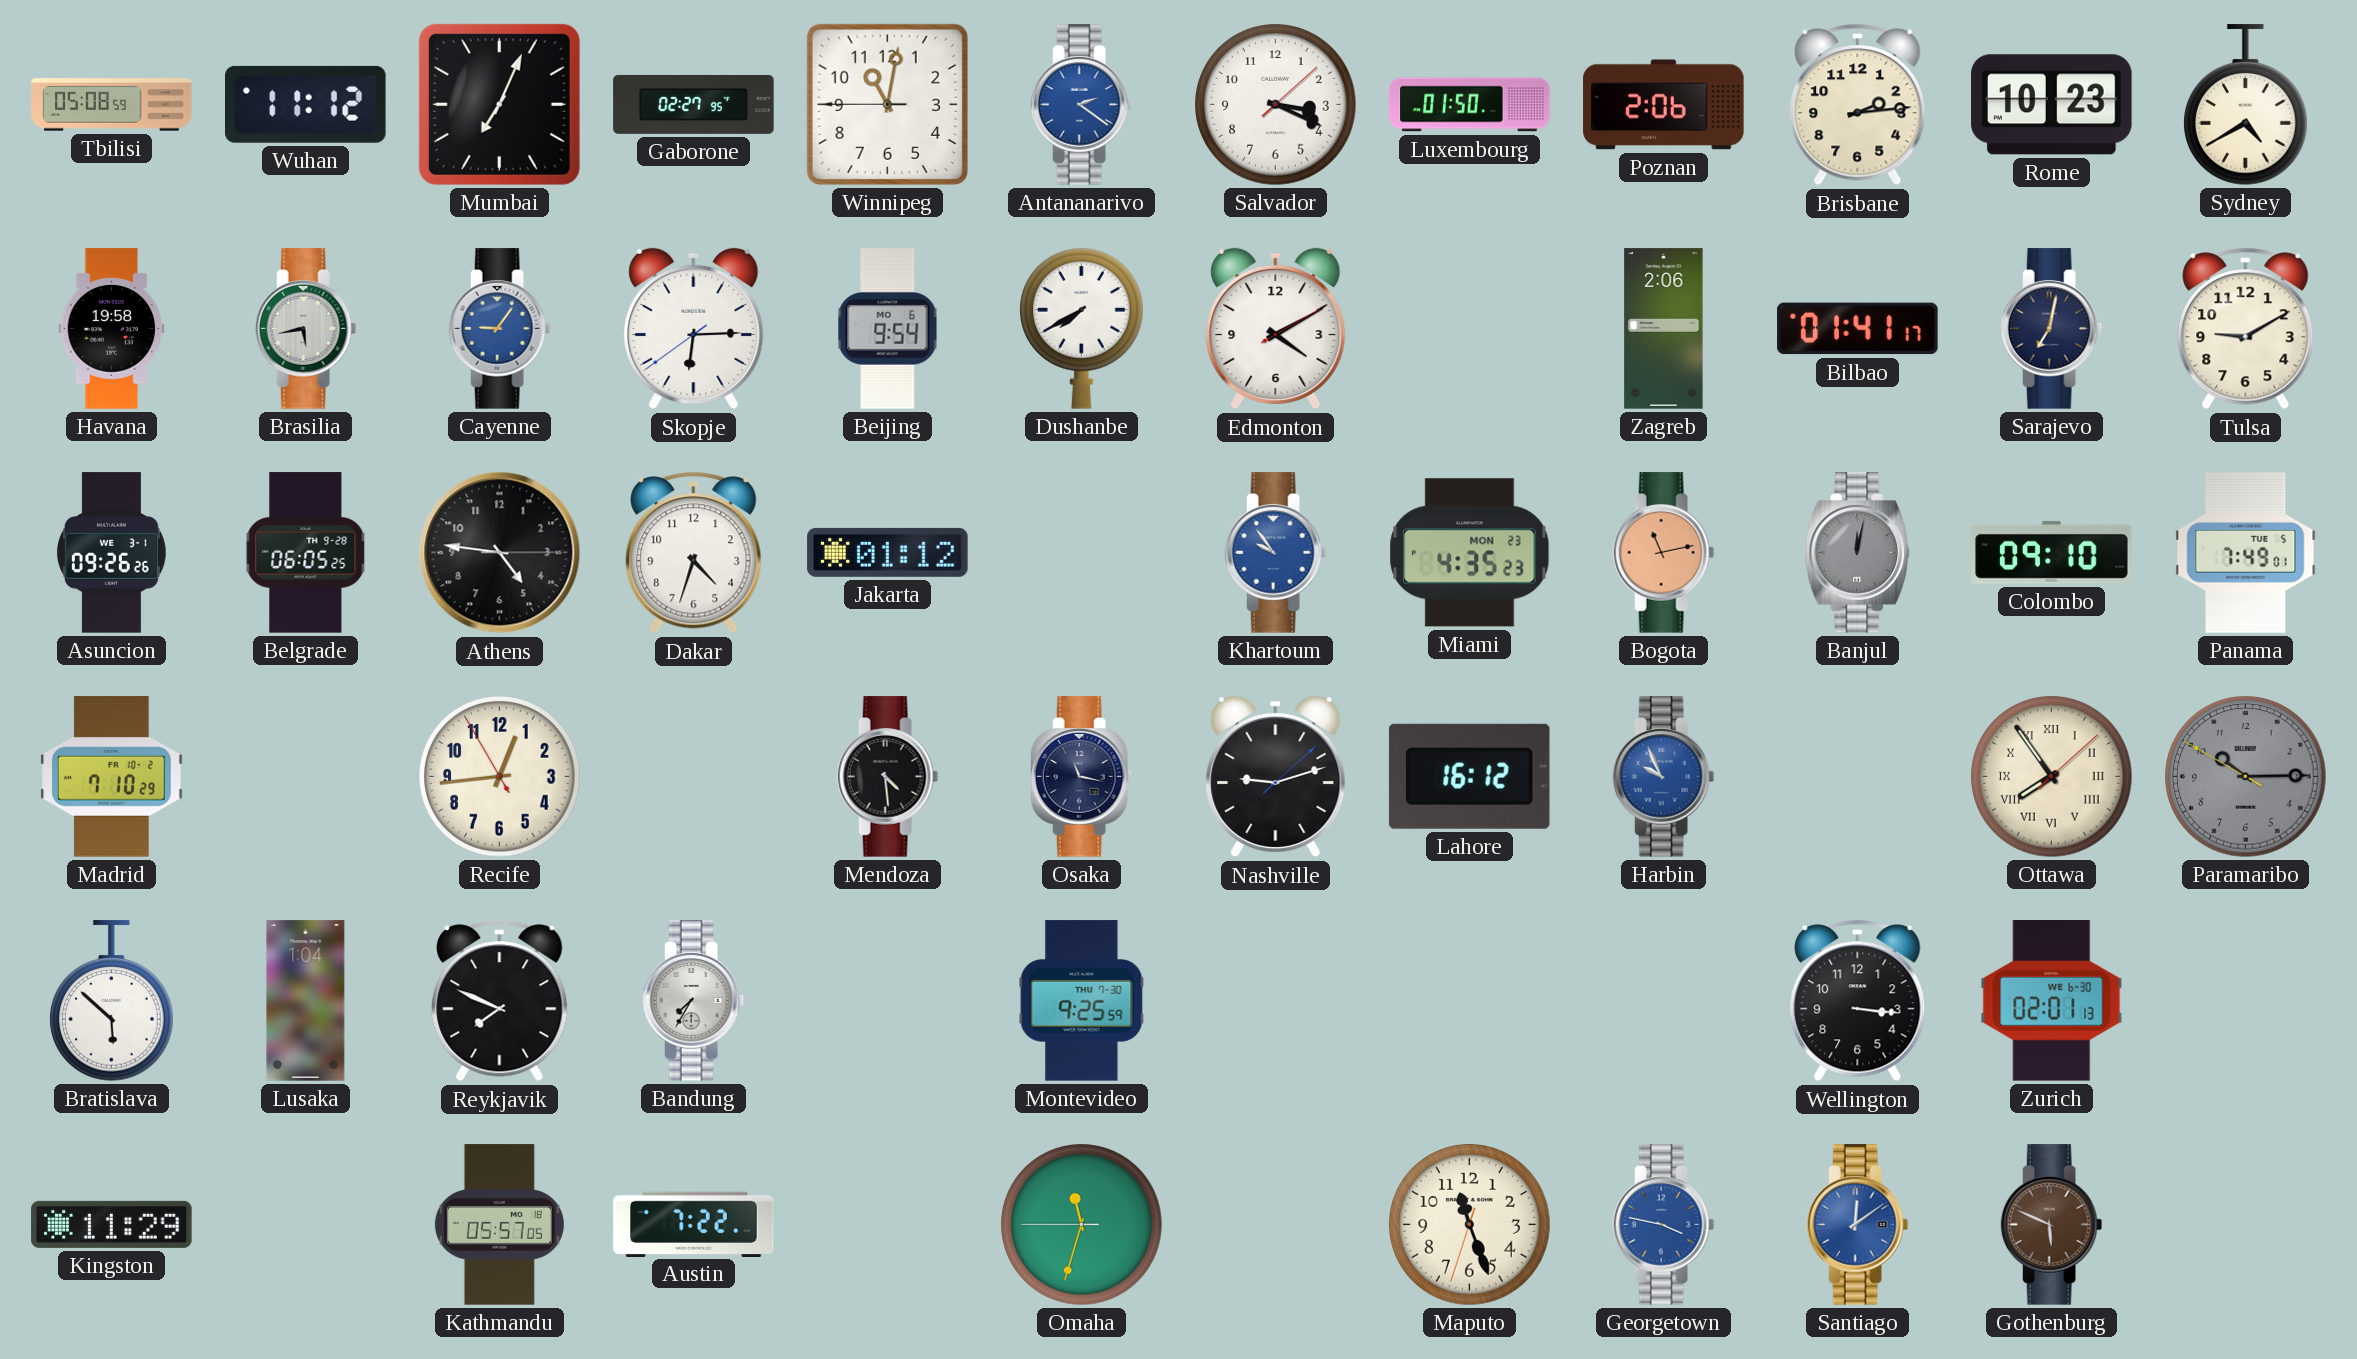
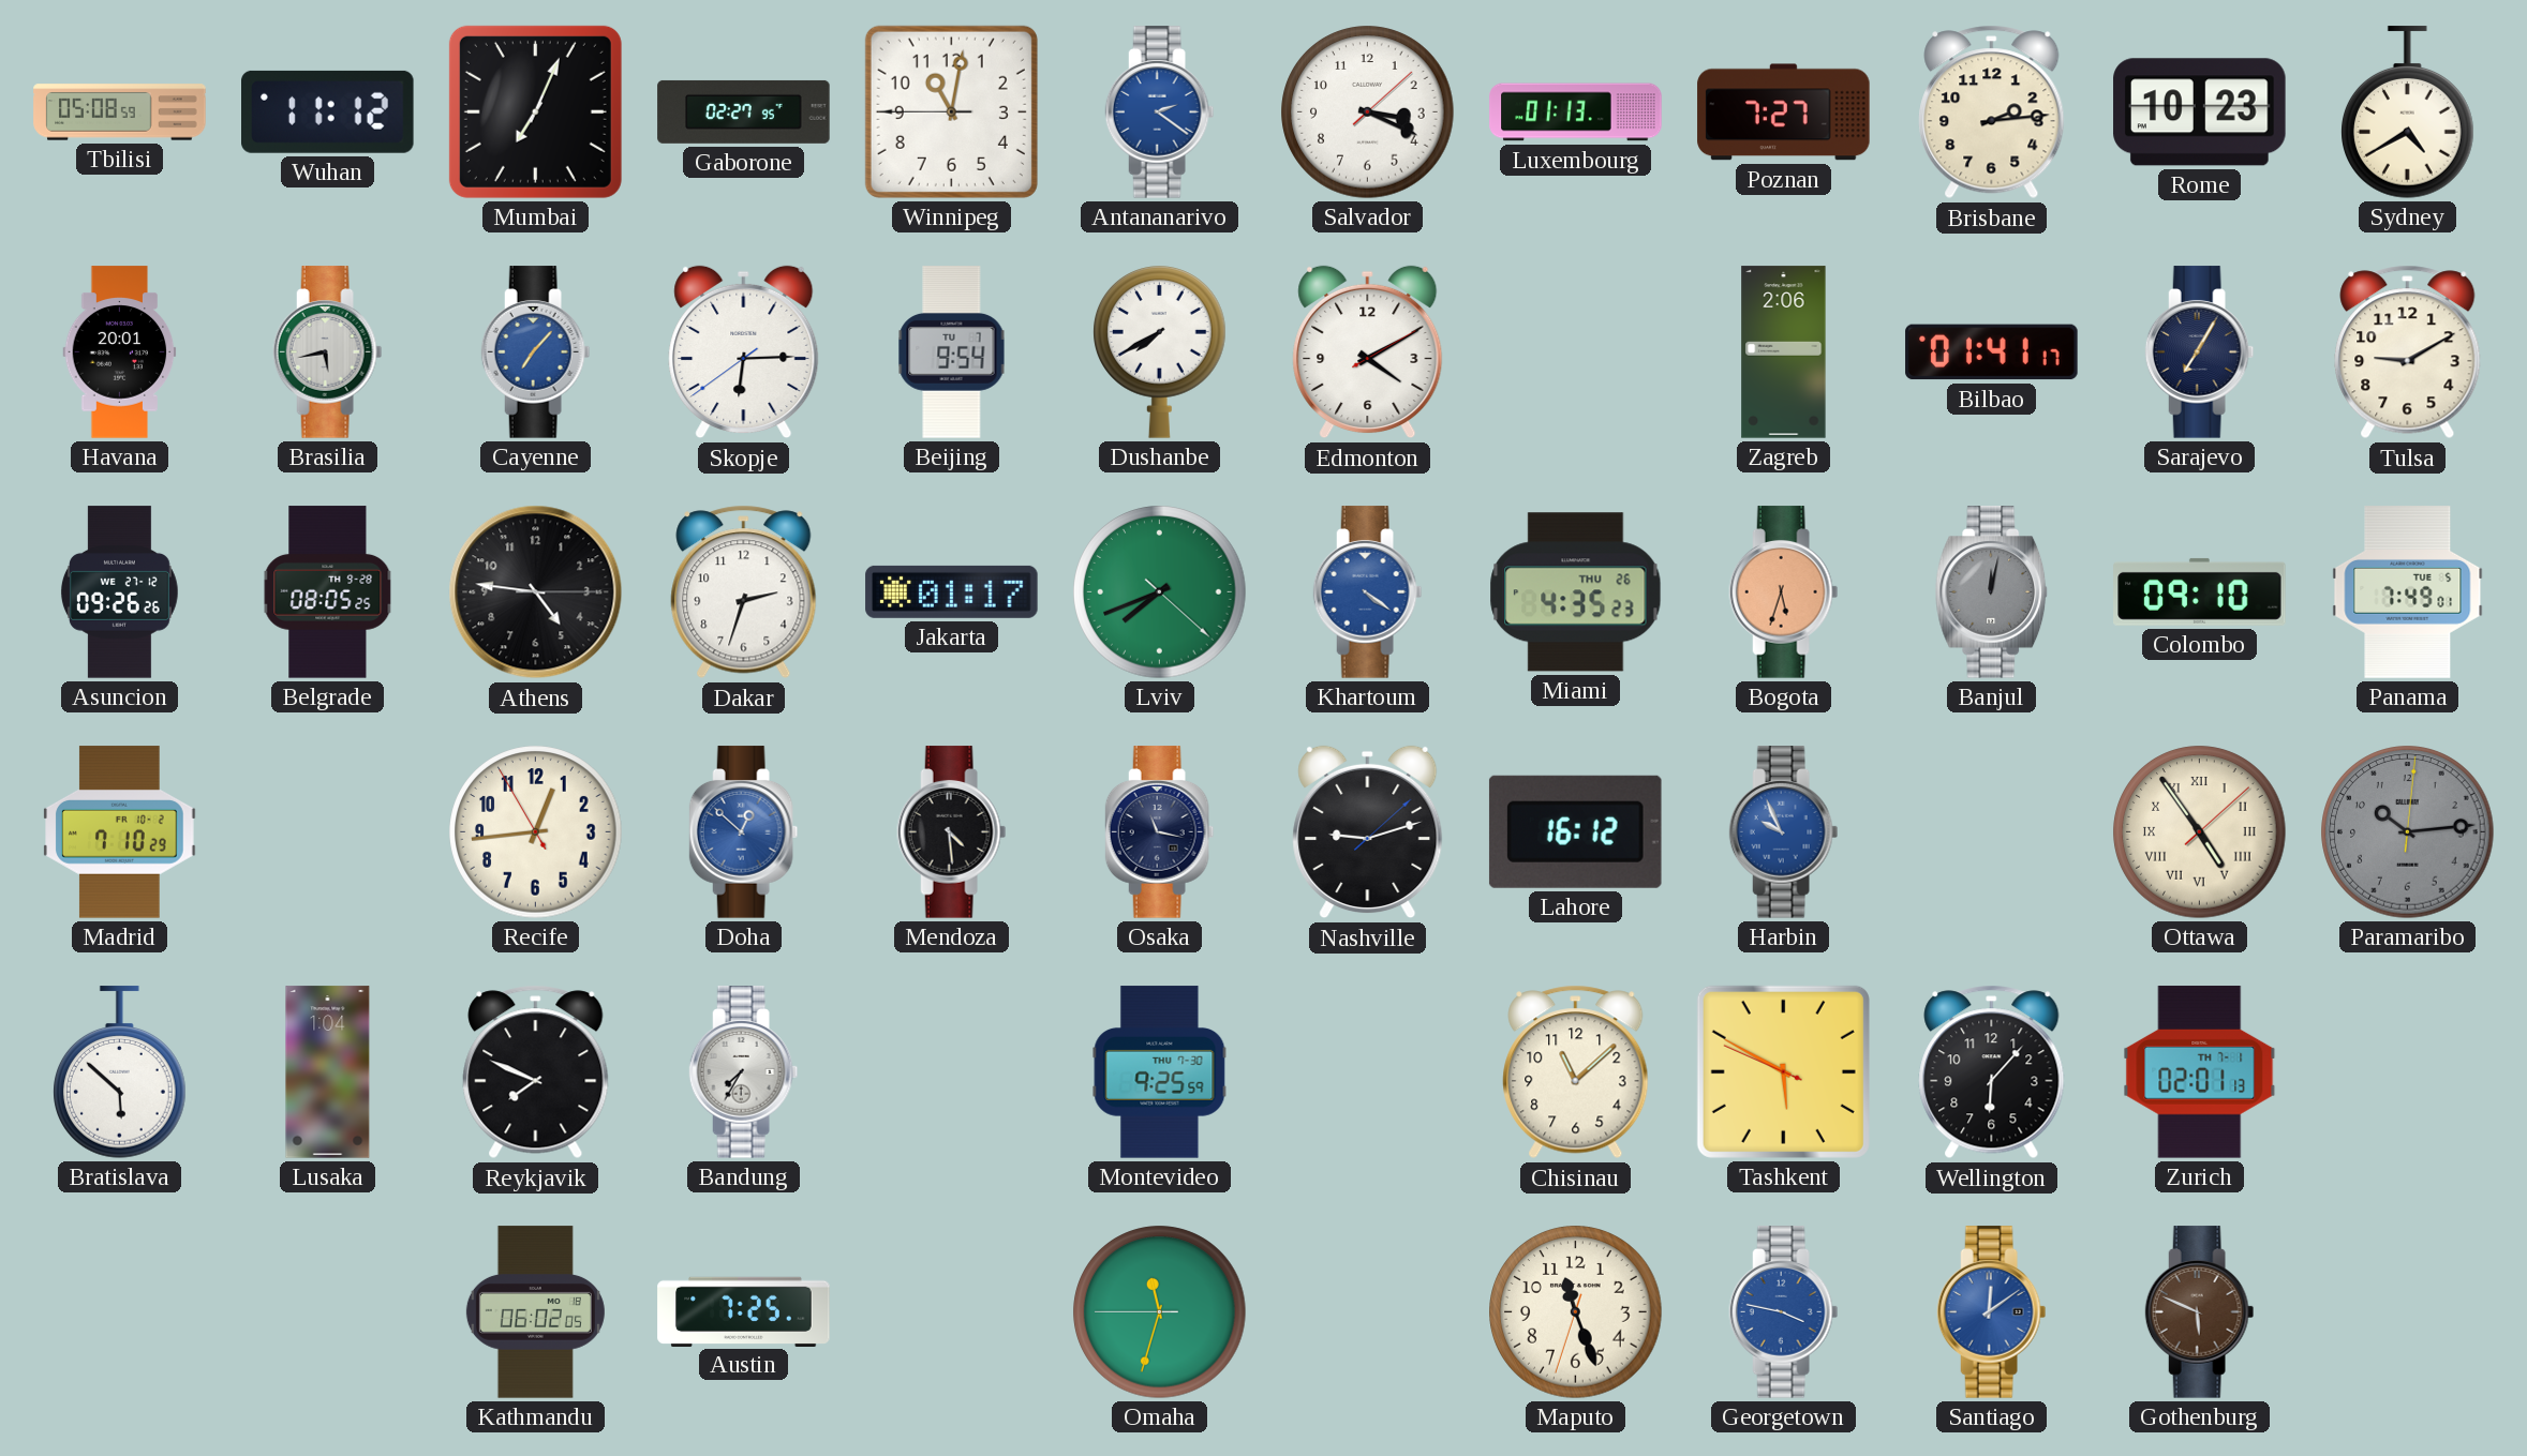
Luxembourg: 01:50 -> 01:13 (1576, 112)
Poznan: 2:06 -> 7:27 (1784, 112)
Havana: 19:58 -> 20:01 (120, 352)
Cayenne: 9:06 -> 7:07 (536, 352)
Beijing date: MO 6 -> TU 7 (952, 352)
Sarajevo: 7:02 -> 7:05 (2200, 352)
Asuncion date: WE 3-1 -> WE 27-12 (119, 592)
Belgrade: 06:05 -> 08:05 (328, 592)
Dakar: 4:33 -> 2:33 (744, 592)
Jakarta: 01:12 -> 01:17 (952, 591)
Lviv: none -> 7:41 (1160, 592)
Khartoum: 9:54 -> 4:21 (1368, 592)
Miami date: MON 23 -> THU 26 (1576, 592)
Bogota: 11:13 -> 5:33 (1784, 592)
Doha: none -> 12:52 (744, 832)
Ottawa: 7:54 -> 4:54 (2200, 832)
Paramaribo: 10:14:50 -> 10:14:01 (2408, 832)
Chisinau: none -> 11:08 (1576, 1072)
Tashkent: none -> 5:49 (1783, 1071)
Wellington: 3:16 -> 6:07 (1992, 1072)
Zurich date: WE 6-30 -> TH 7-1 (2200, 1072)
Kingston: 11:29 -> none (112, 1224)
Kathmandu: 05:57 -> 06:02 (535, 1312)
Austin: 7:22 -> 7:25 (744, 1311)
